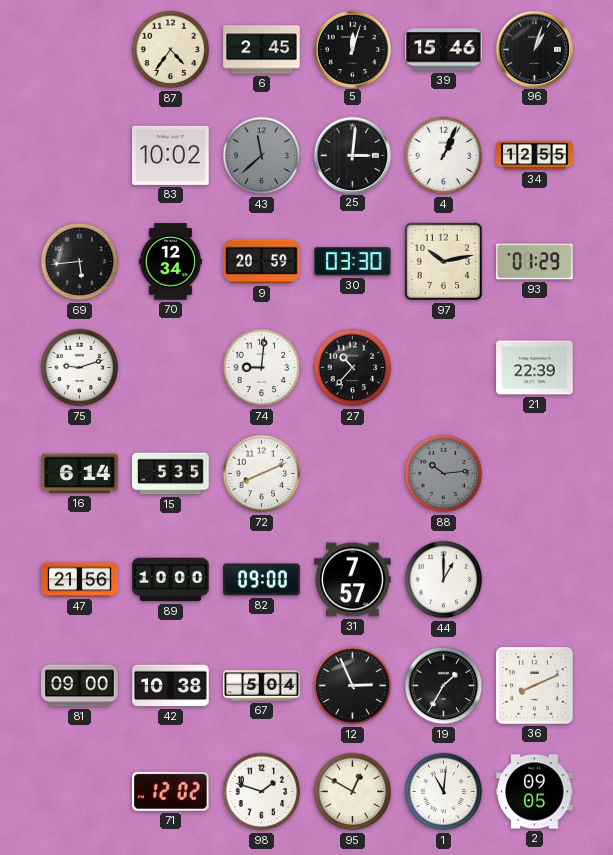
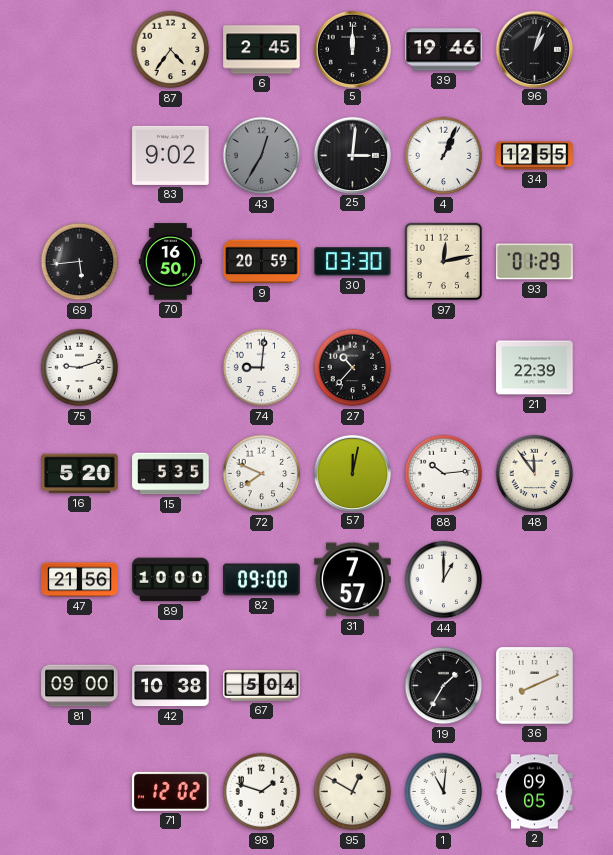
5: 12:03 -> 12:00 (352, 49)
39: 15:46 -> 19:46 (444, 50)
83: 10:02 -> 9:02 (171, 155)
43: 11:38 -> 12:35 (262, 156)
70: 12:34 -> 16:50 (171, 262)
97: 10:13 -> 12:13 (444, 262)
16: 6:14 -> 5:20 (80, 474)
72: 8:11 -> 7:49 (262, 474)
57: none -> 12:02 (352, 473)
88 dial: grey -> white (444, 474)
48: none -> 11:54 (535, 474)
12: 2:56 -> none (353, 686)
